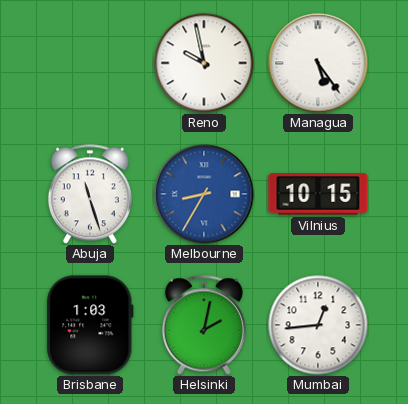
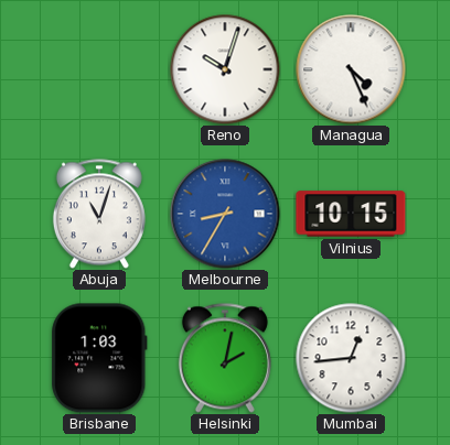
Reno: 9:58 -> 10:03 (225, 69)
Managua: 5:24 -> 4:26 (351, 69)
Abuja: 11:27 -> 11:03 (99, 214)
